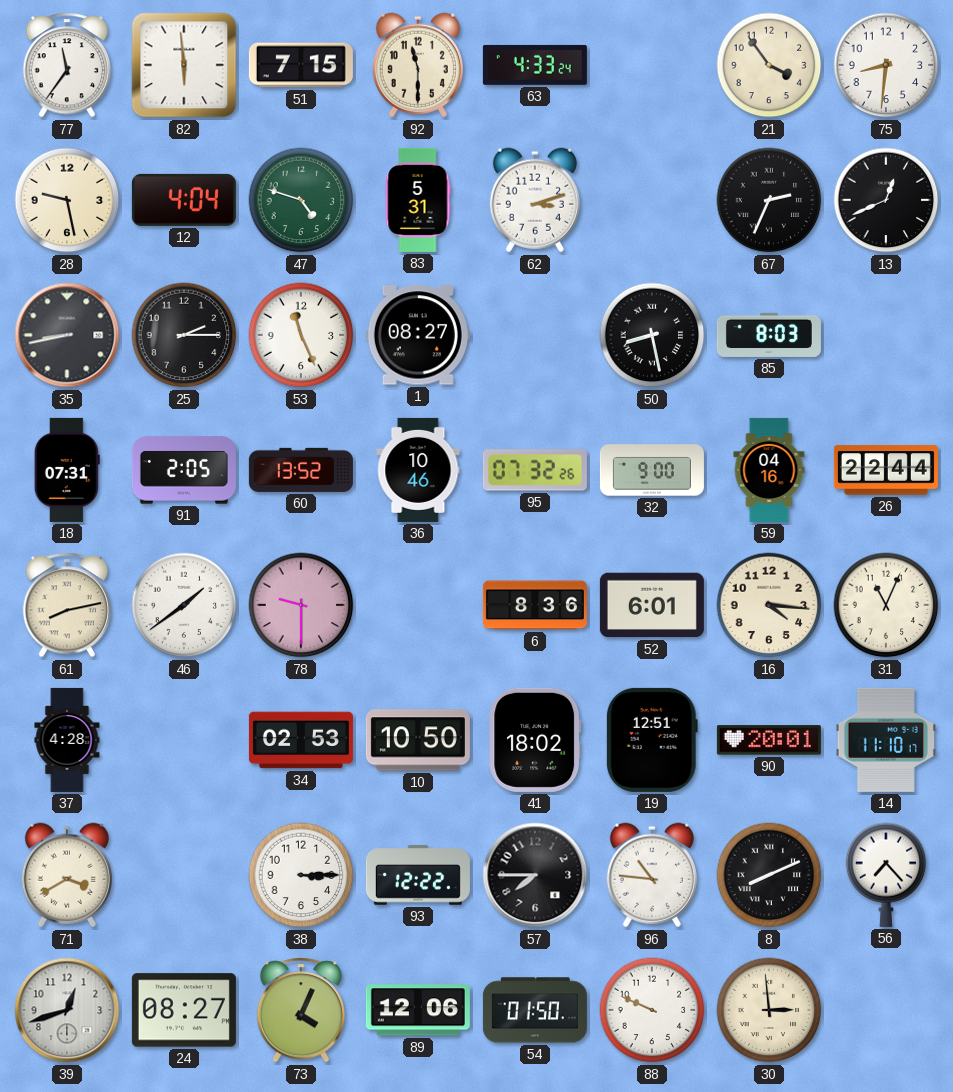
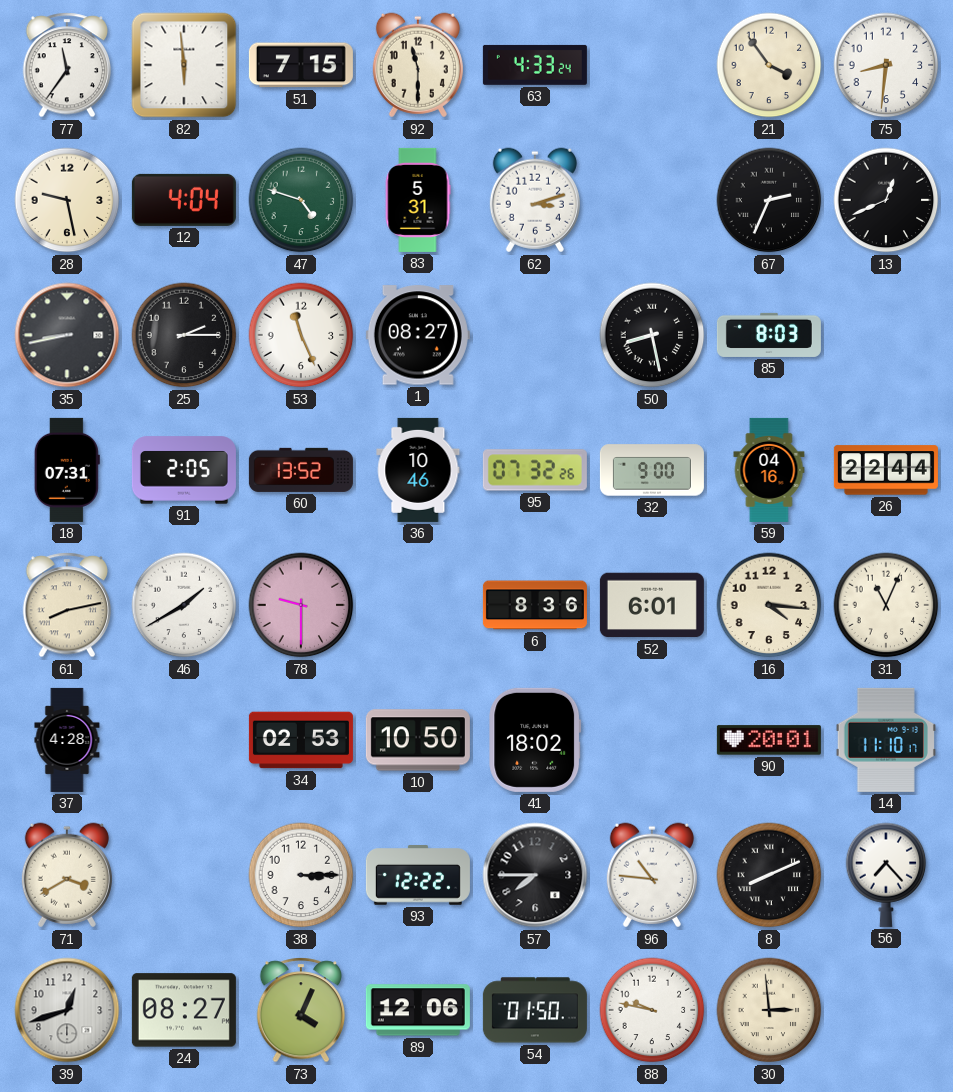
46: 1:39 -> 1:40 (184, 605)
19: 12:51 -> none (652, 740)
88: 9:49 -> 9:47 (652, 1010)
